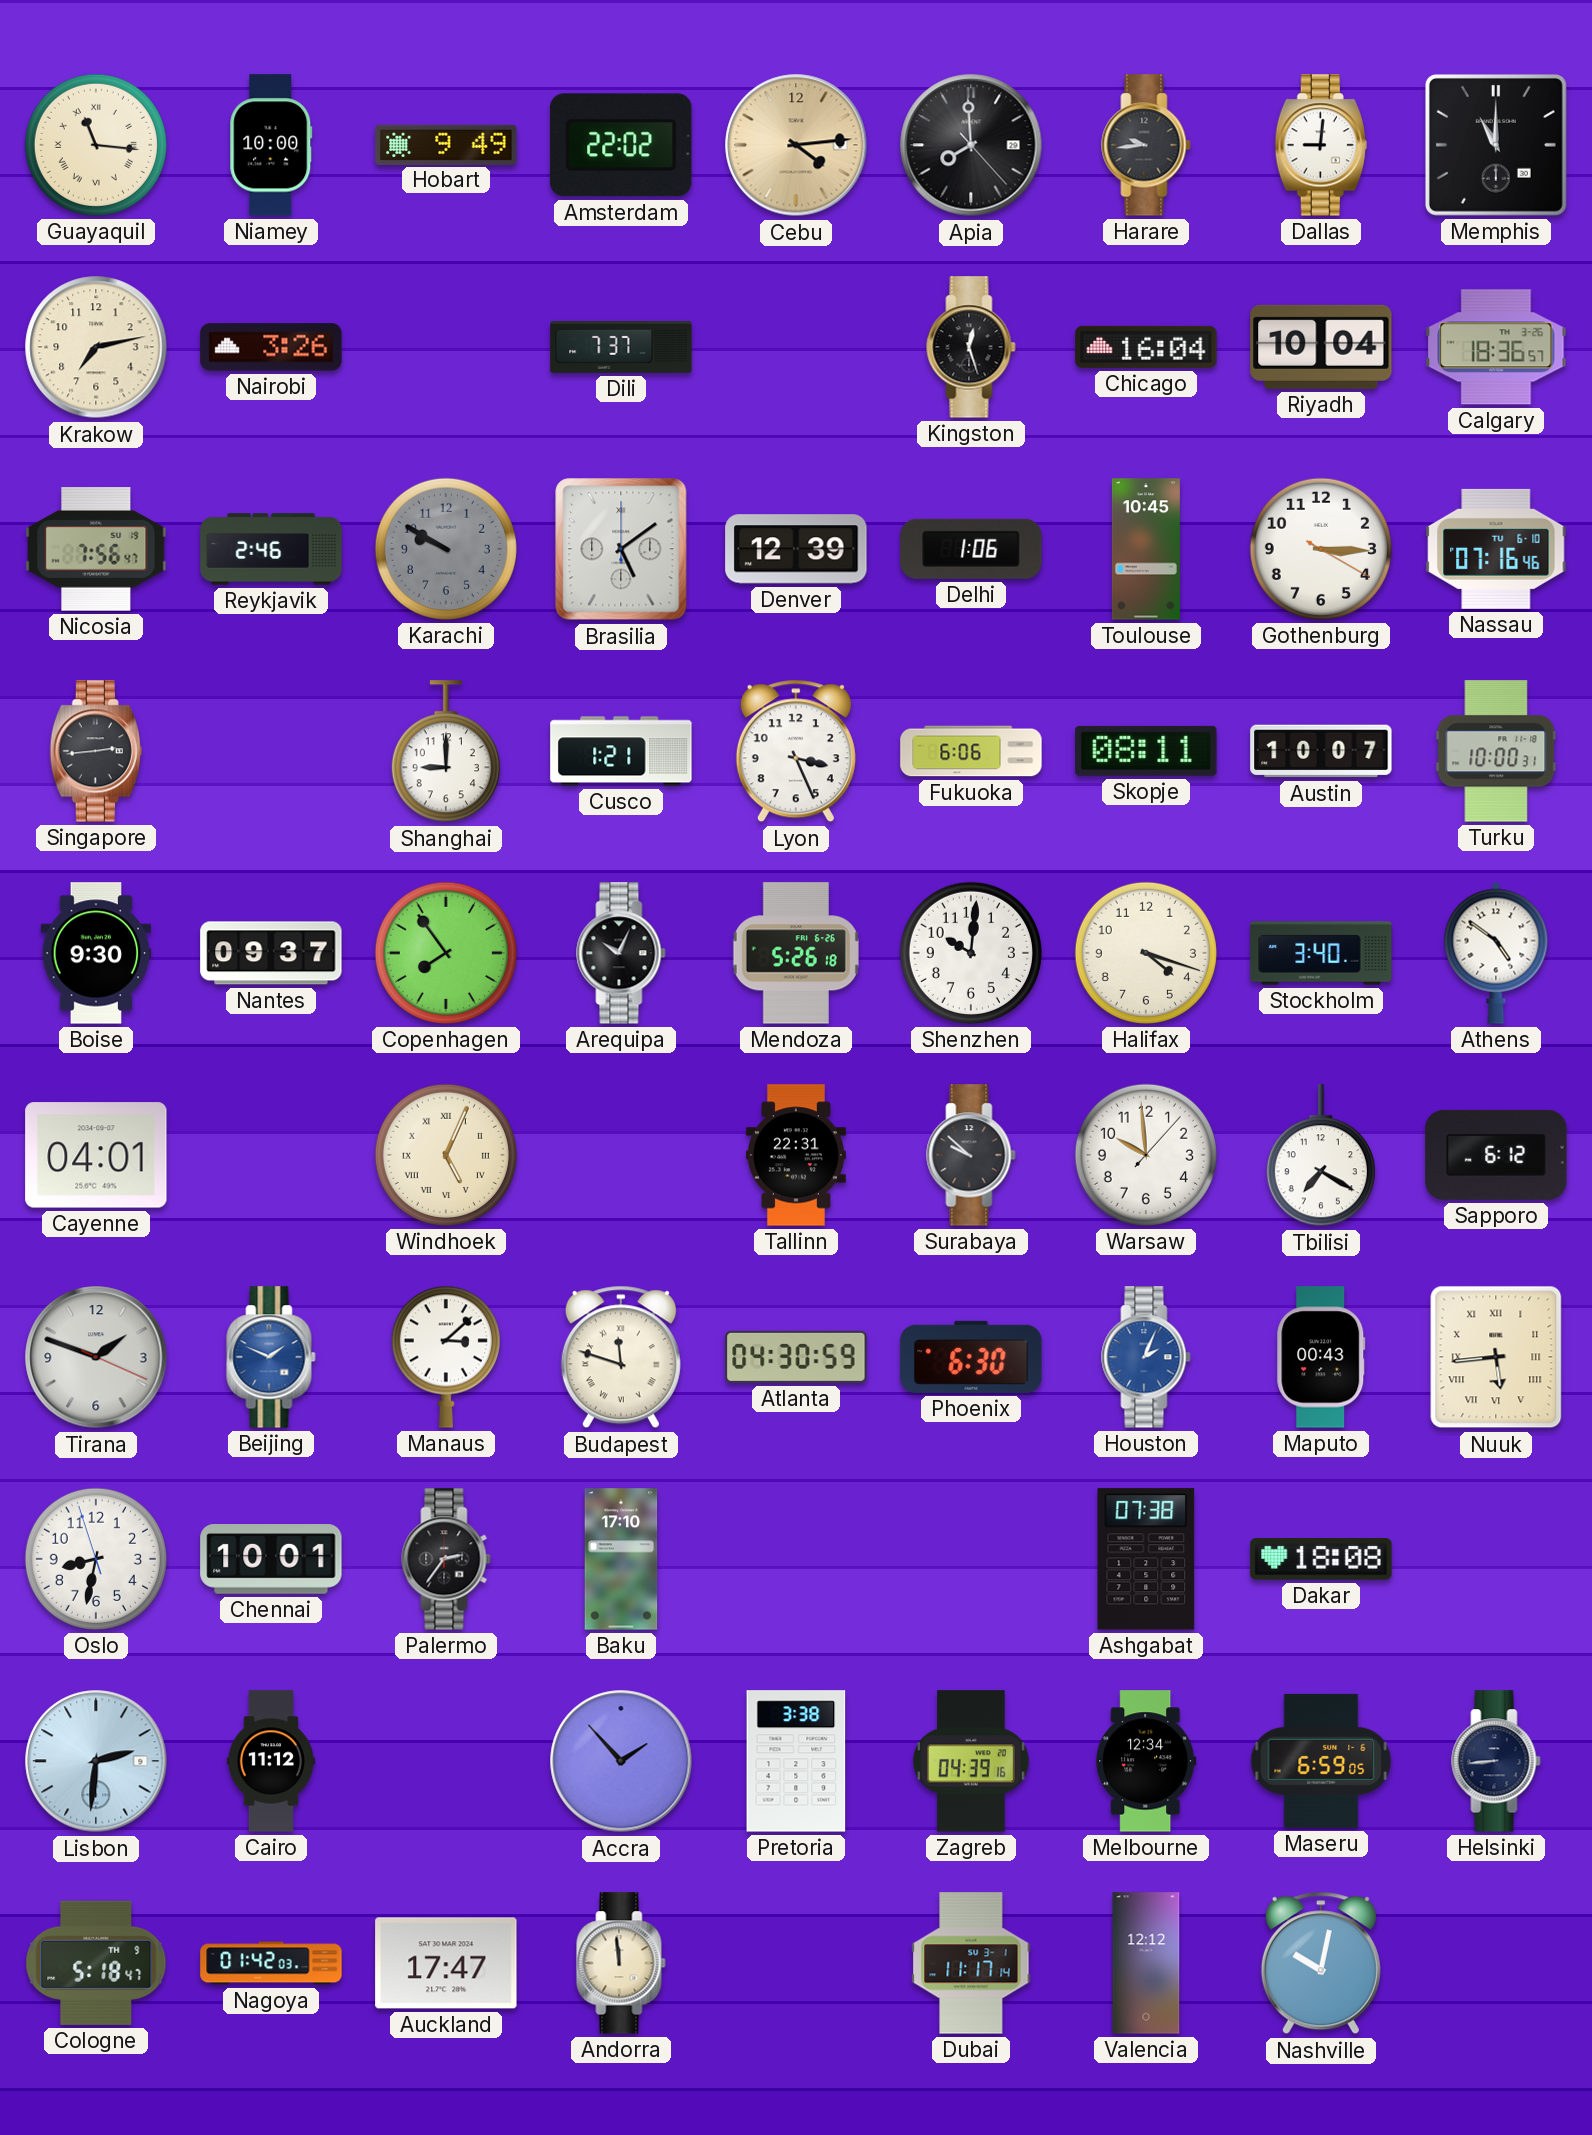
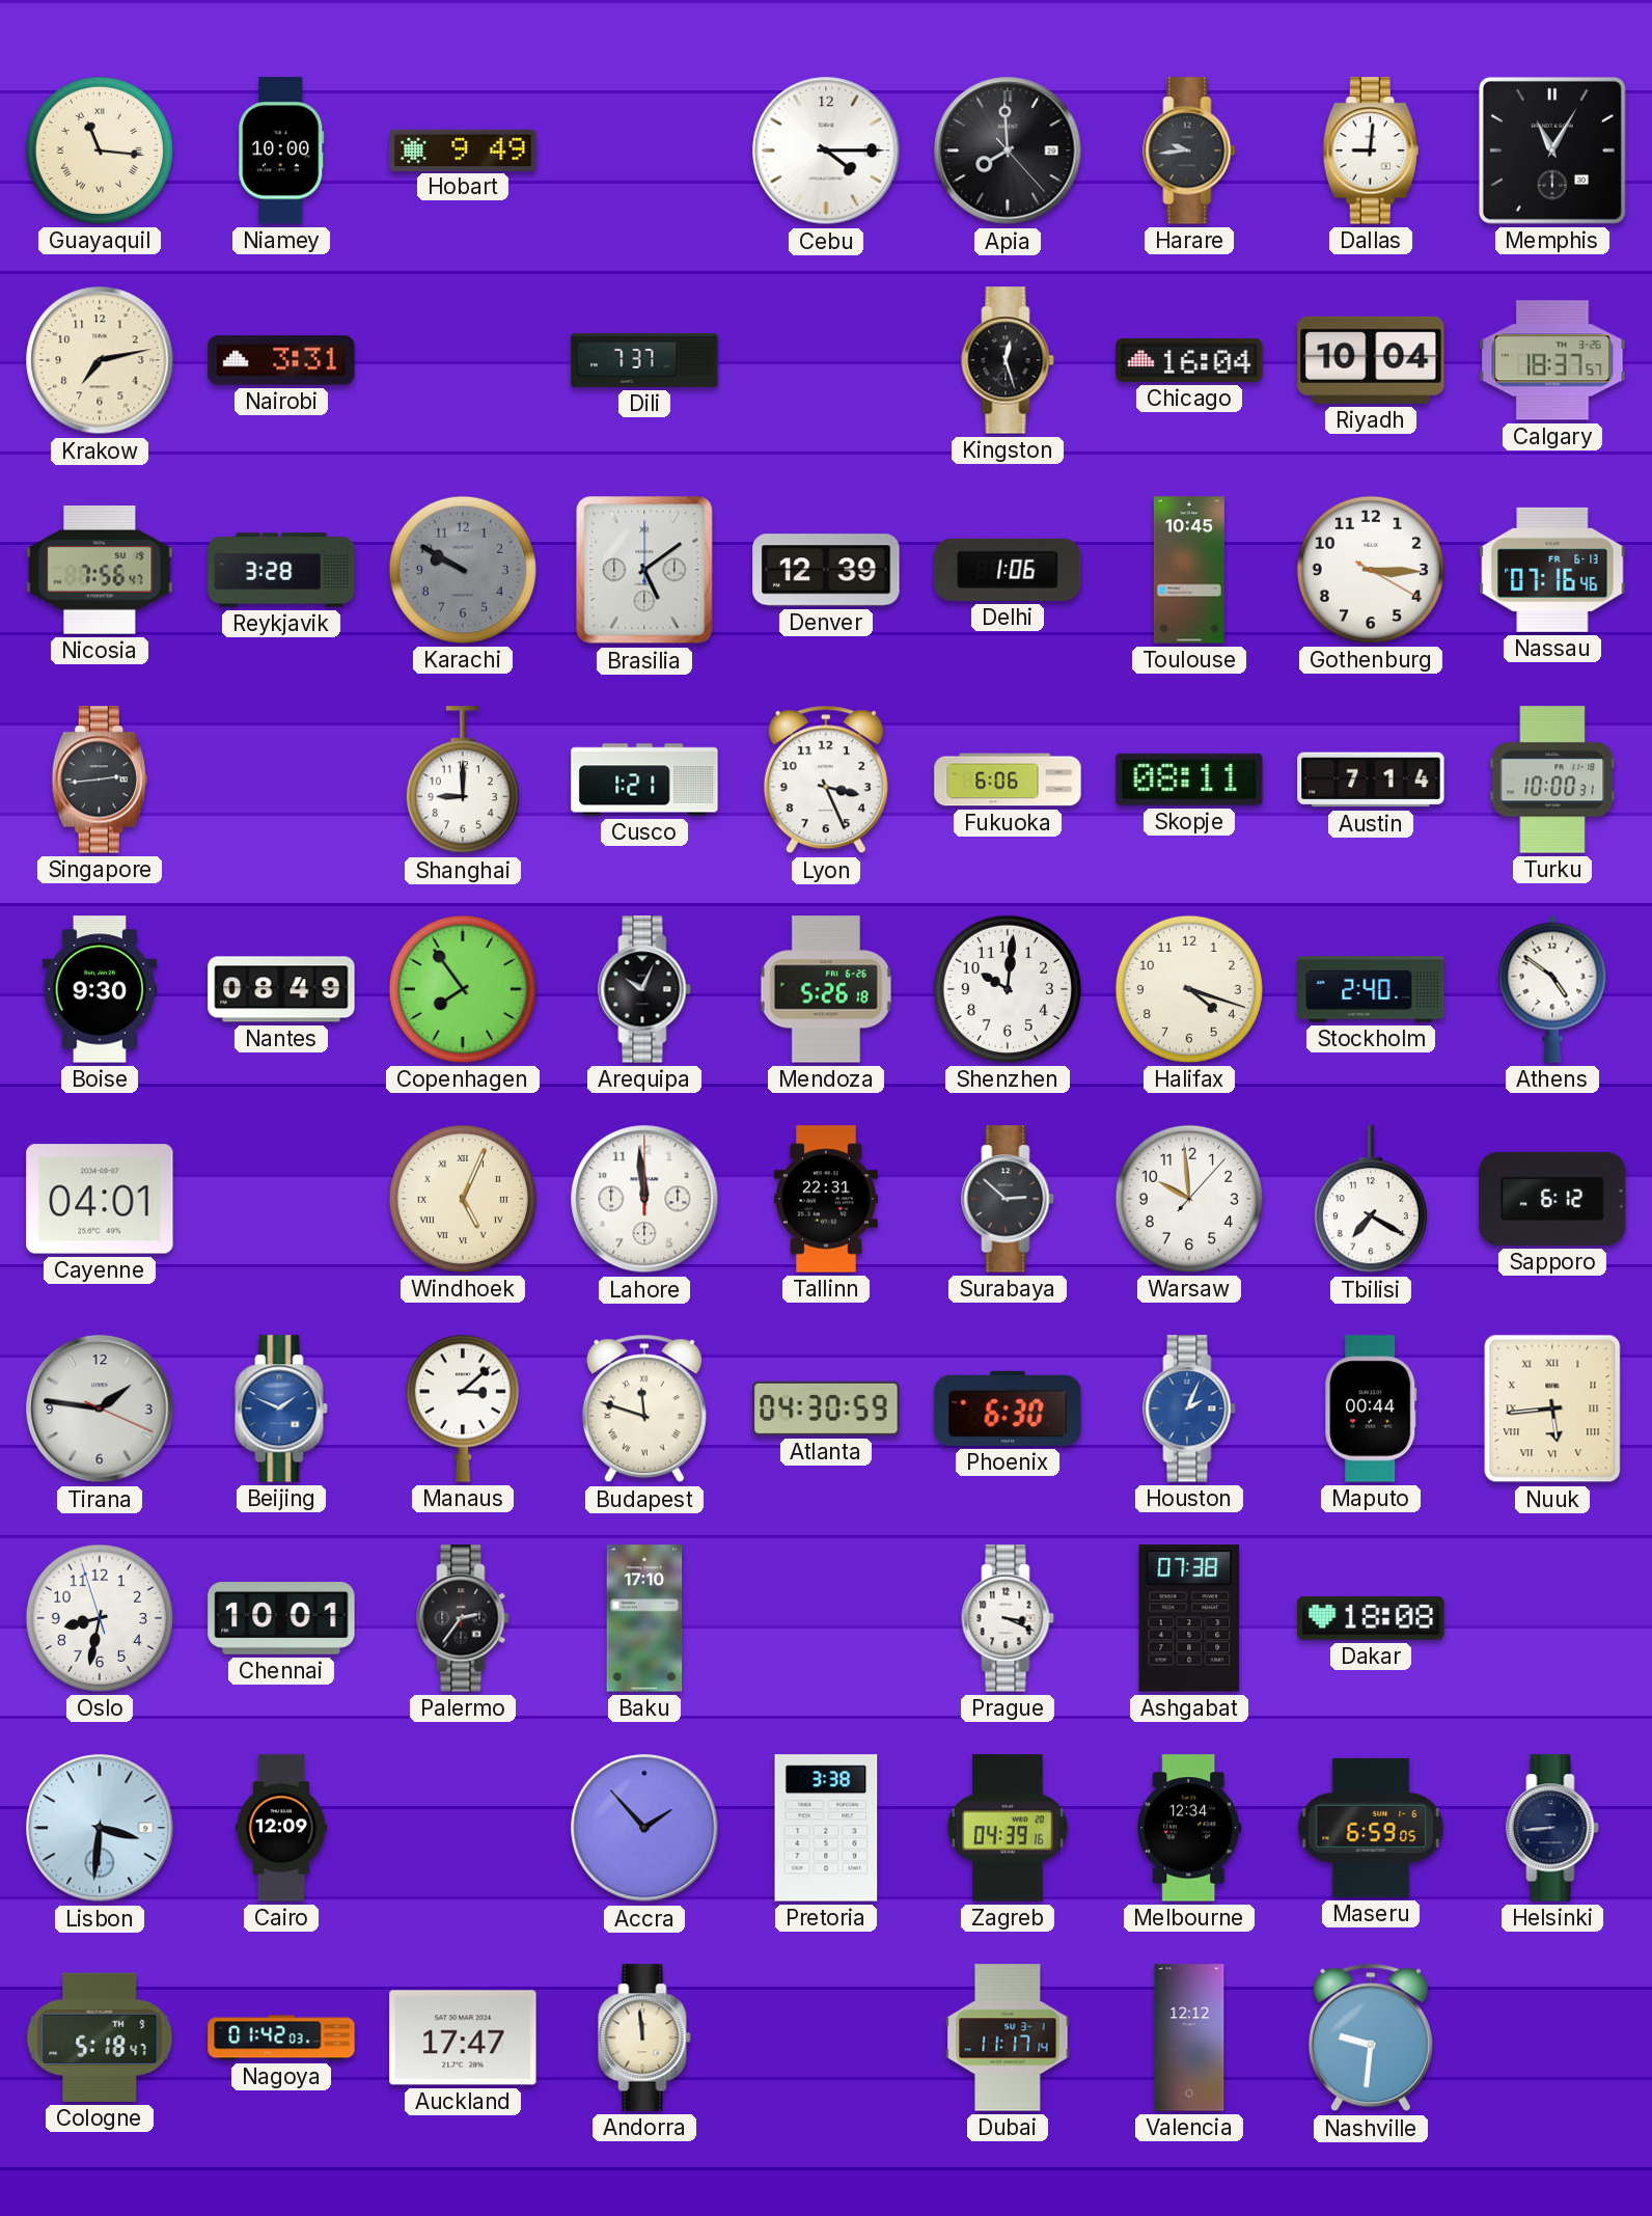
Amsterdam: 22:02 -> none (621, 145)
Cebu: 4:14 -> 4:15 (826, 151)
Cebu dial: champagne -> white (826, 151)
Memphis: 11:00 -> 11:05 (1552, 151)
Nairobi: 3:26 -> 3:31 (281, 360)
Calgary: 18:36 -> 18:37 (1552, 360)
Reykjavik: 2:46 -> 3:28 (281, 570)
Nassau date: TU 6-10 -> FR 6-13 (1552, 570)
Austin: 10:07 -> 7:14 (1371, 779)
Nantes: 09:37 -> 08:49 (281, 989)
Stockholm: 3:40 -> 2:40 (1371, 989)
Lahore: none -> 11:59 (644, 1199)
Surabaya: 9:52 -> 2:52 (1008, 1199)
Tirana: 1:48 -> 1:46 (100, 1408)
Maputo: 00:43 -> 00:44 (1371, 1408)
Prague: none -> 3:19 (1008, 1618)
Lisbon: 2:31 -> 3:31 (100, 1828)
Cairo: 11:12 -> 12:09 (281, 1828)
Nashville: 10:02 -> 9:31 (1371, 2037)
